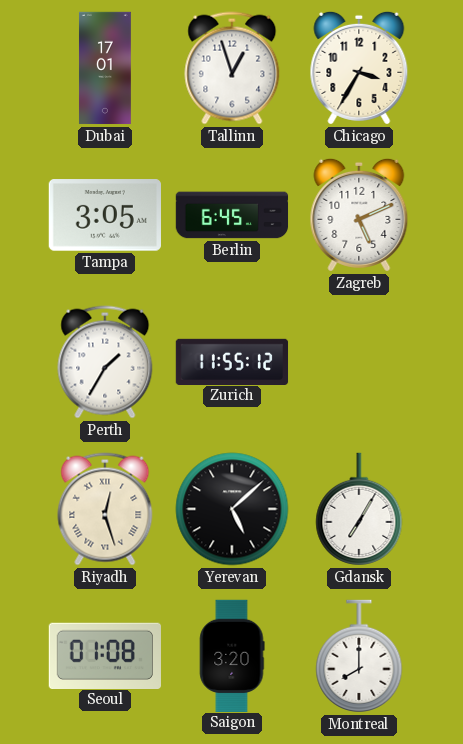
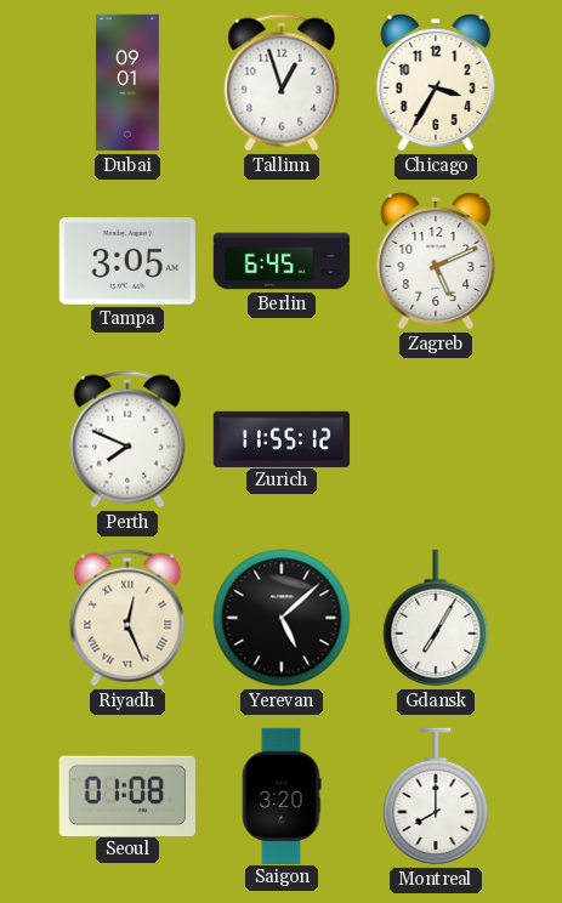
Dubai: 17:01 -> 09:01 (127, 83)
Perth: 1:35 -> 7:49 (127, 439)
Riyadh: 12:27 -> 12:26 (127, 618)
